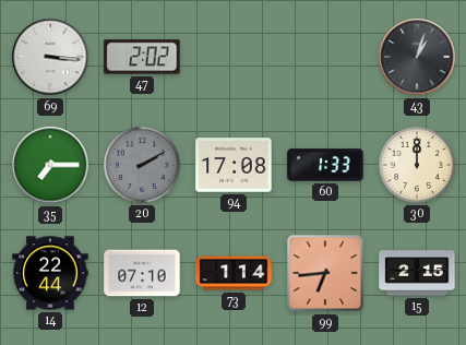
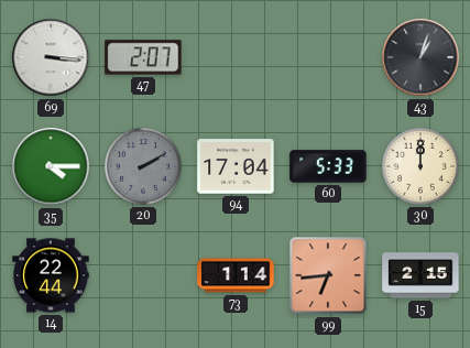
47: 2:02 -> 2:07 (143, 57)
35: 7:15 -> 4:15 (51, 166)
94: 17:08 -> 17:04 (236, 166)
60: 1:33 -> 5:33 (328, 166)
12: 07:10 -> none (142, 273)
